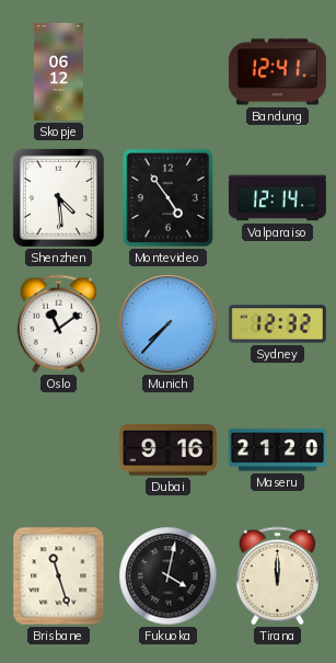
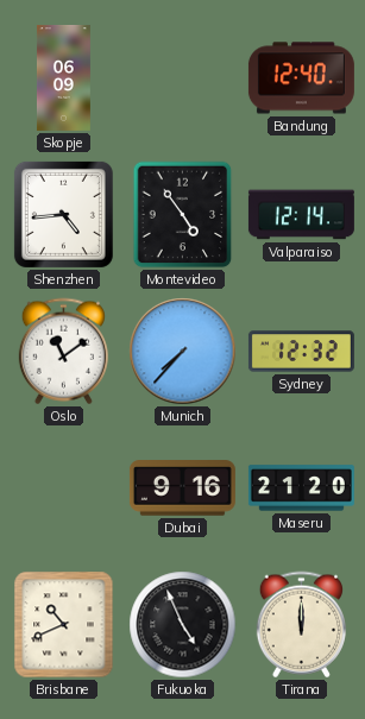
Skopje: 06:12 -> 06:09 (63, 77)
Bandung: 12:41 -> 12:40 (301, 78)
Shenzhen: 4:29 -> 4:44 (63, 214)
Brisbane: 11:27 -> 10:41 (64, 625)
Fukuoka: 4:02 -> 4:56 (183, 625)
